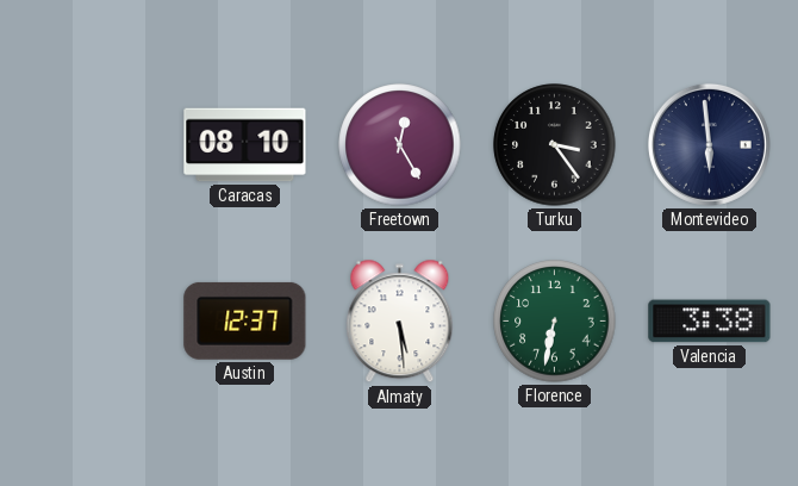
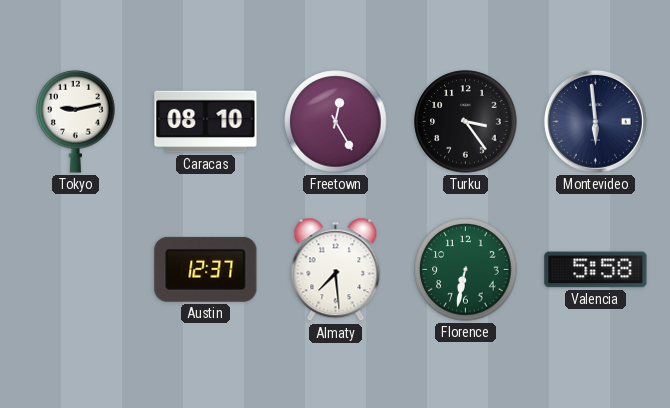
Tokyo: none -> 9:13 (76, 121)
Almaty: 5:29 -> 7:29 (336, 270)
Valencia: 3:38 -> 5:58 (596, 270)
